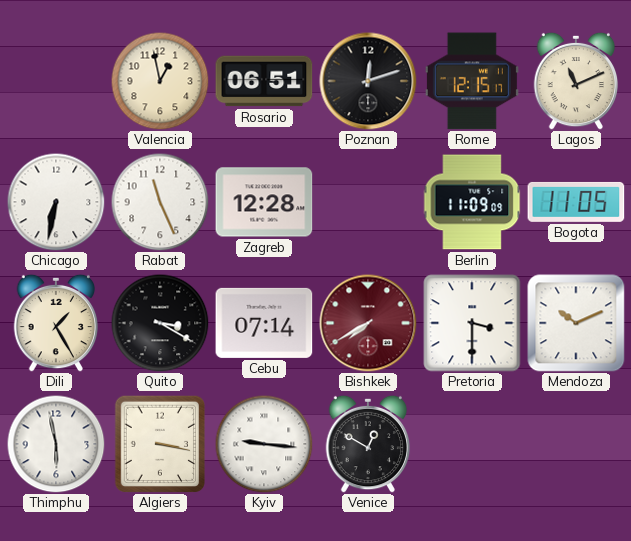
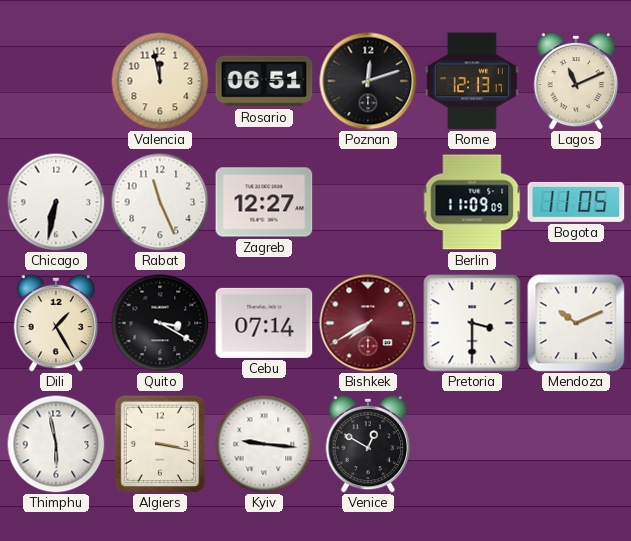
Valencia: 12:58 -> 11:58 (160, 81)
Rome: 12:15 -> 12:13 (472, 81)
Zagreb: 12:28 -> 12:27 (264, 202)
